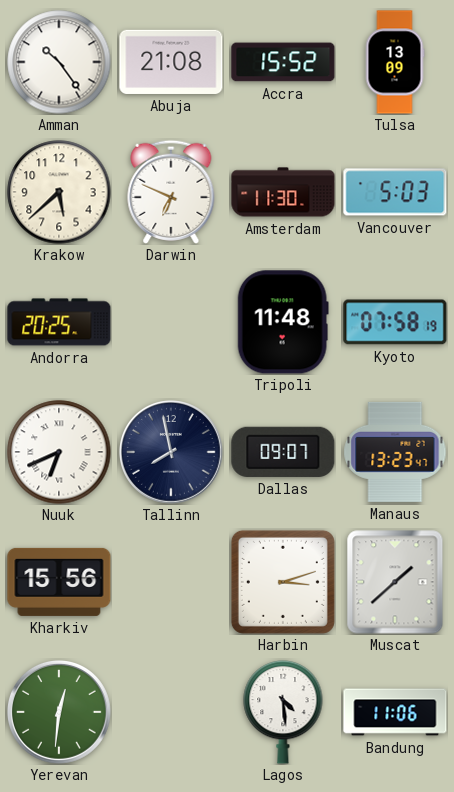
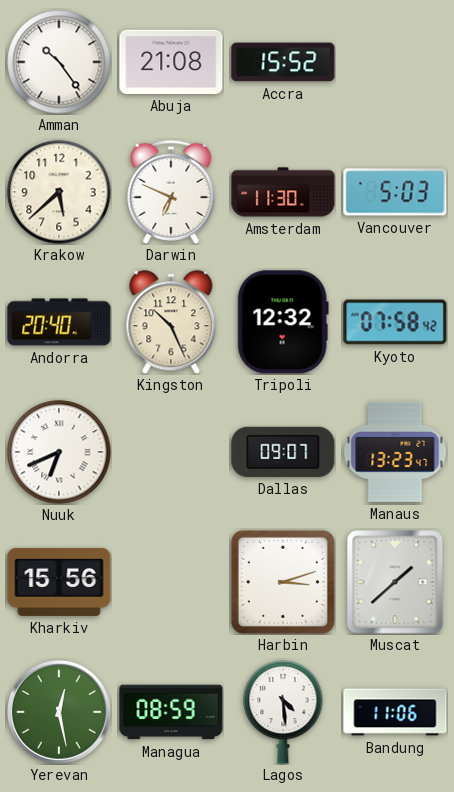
Tulsa: 13:09 -> none (395, 62)
Andorra: 20:25 -> 20:40 (59, 322)
Kingston: none -> 10:26 (171, 322)
Tripoli: 11:48 -> 12:32 (283, 322)
Kyoto: 07:58:19 -> 07:58:42 (395, 322)
Tallinn: 7:58 -> none (171, 452)
Yerevan: 12:31 -> 12:28 (59, 712)
Managua: none -> 08:59 (171, 712)
